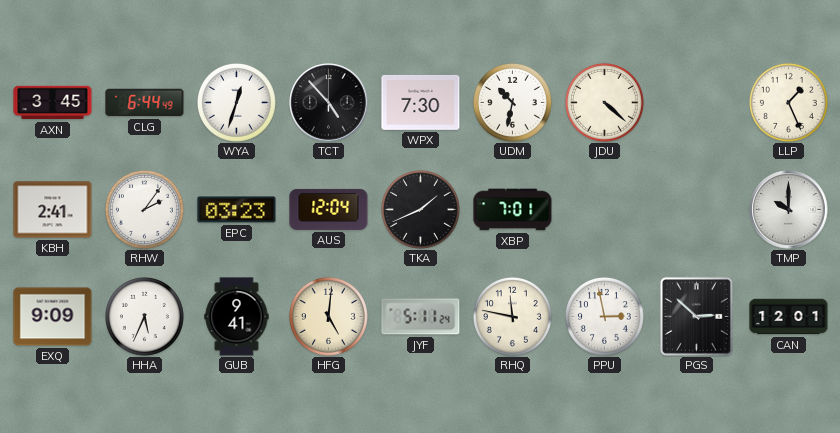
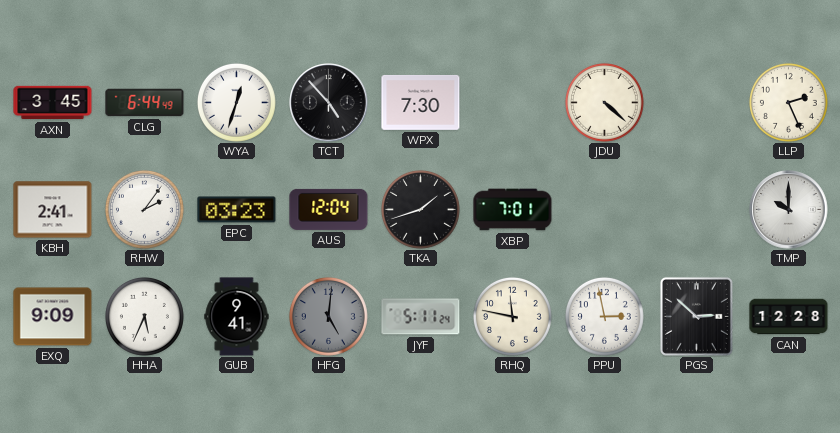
UDM: 10:32 -> none (512, 102)
LLP: 1:26 -> 2:26 (788, 102)
TKA: 1:41 -> 1:42 (420, 209)
HFG dial: cream -> grey (328, 316)
CAN: 12:01 -> 12:28 (789, 317)
